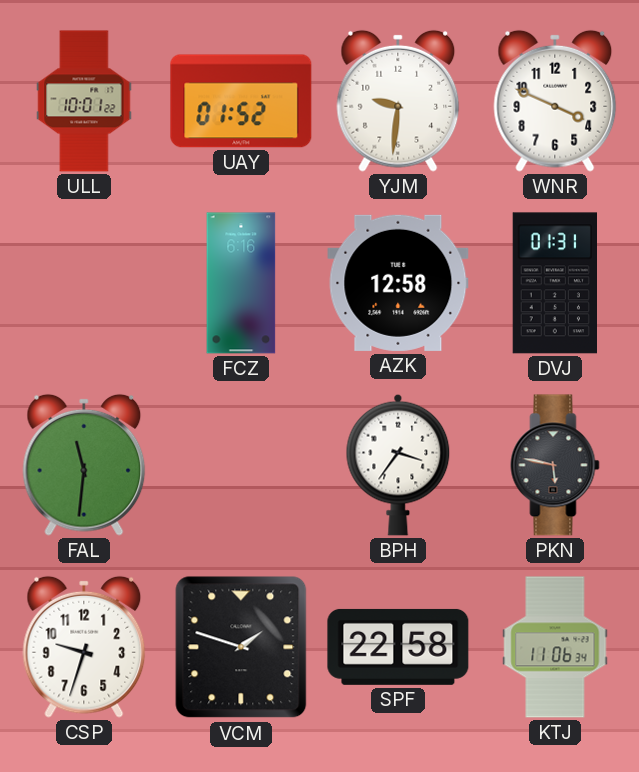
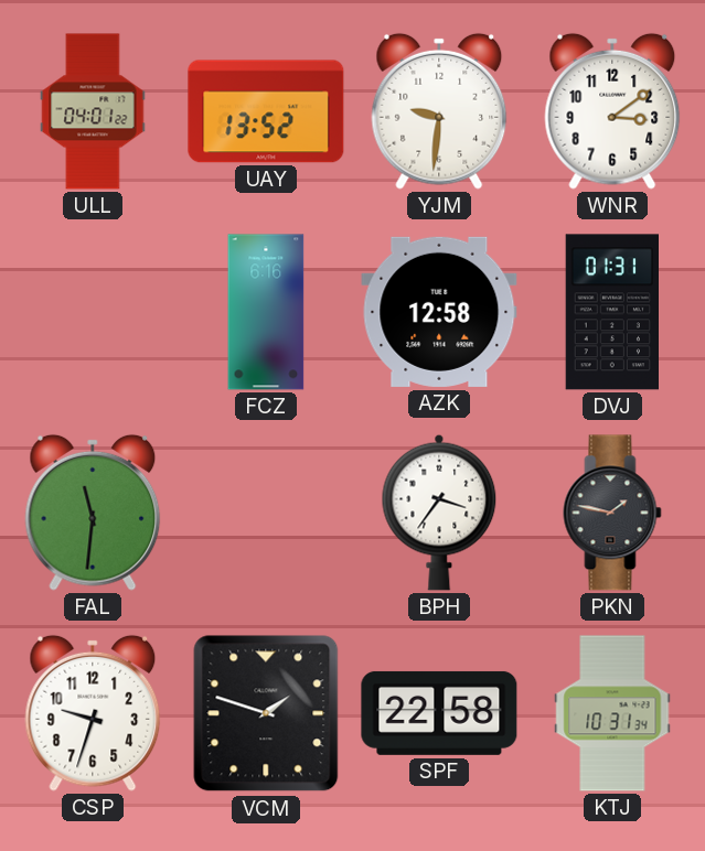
ULL: 10:01 -> 04:01 (93, 111)
UAY: 01:52 -> 13:52 (266, 111)
WNR: 3:49 -> 3:09 (612, 111)
PKN: 5:47 -> 1:47 (612, 513)
KTJ: 11:06 -> 10:31 (612, 713)
